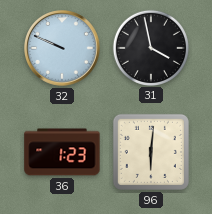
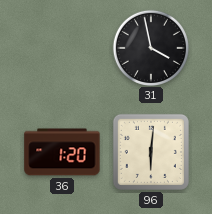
32: 9:49 -> none (63, 49)
36: 1:23 -> 1:20 (62, 152)
